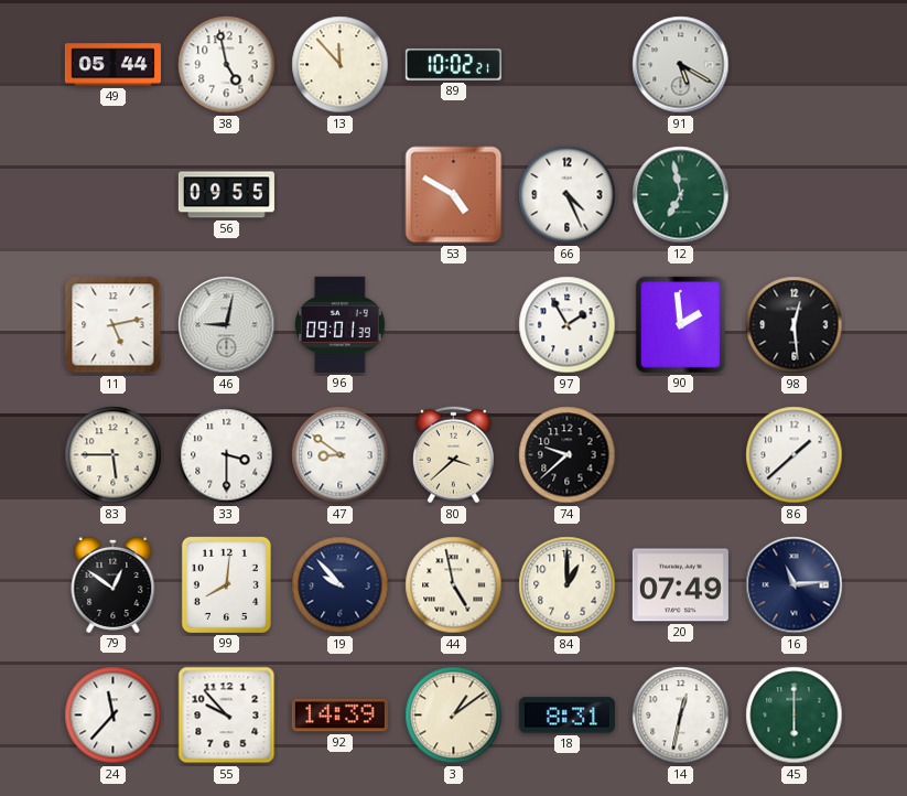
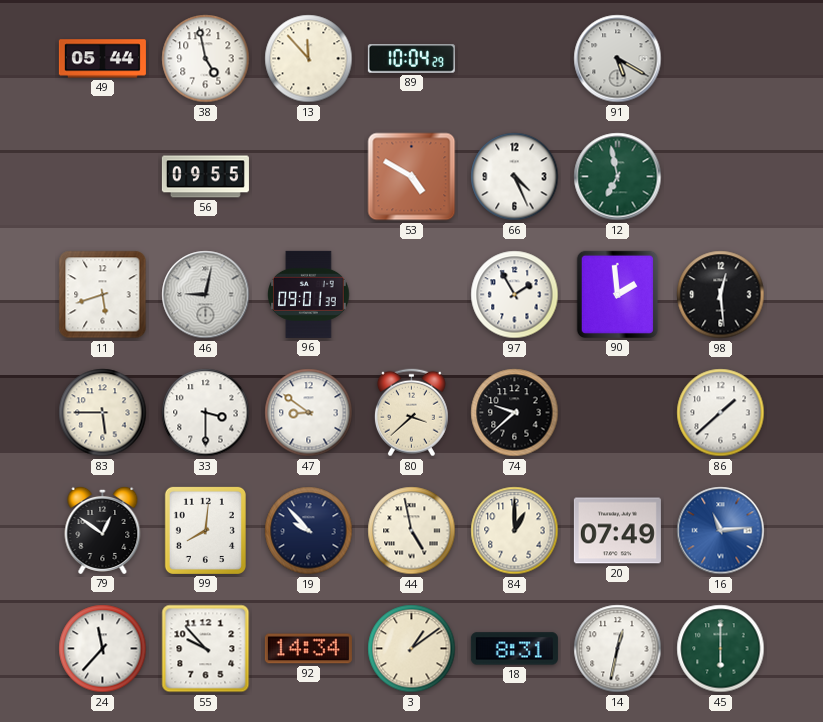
89: 10:02 -> 10:04 (411, 59)
11: 5:13 -> 5:42 (103, 295)
16 dial: navy -> blue (721, 531)
92: 14:39 -> 14:34 (308, 649)
